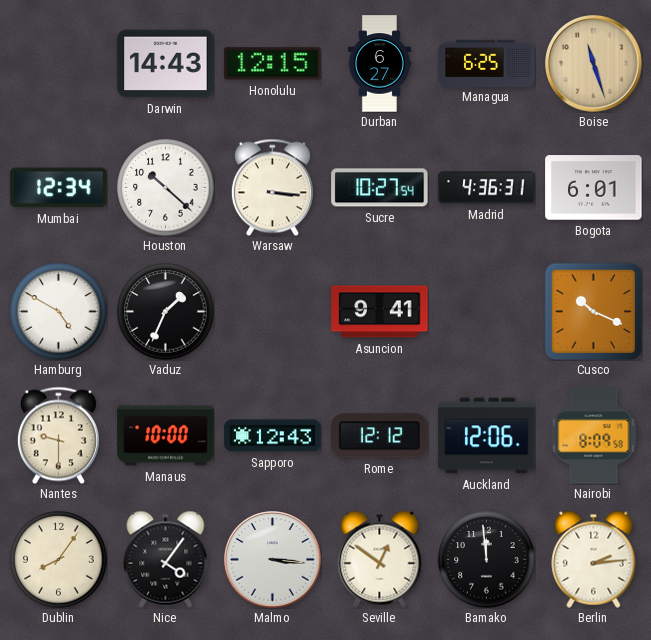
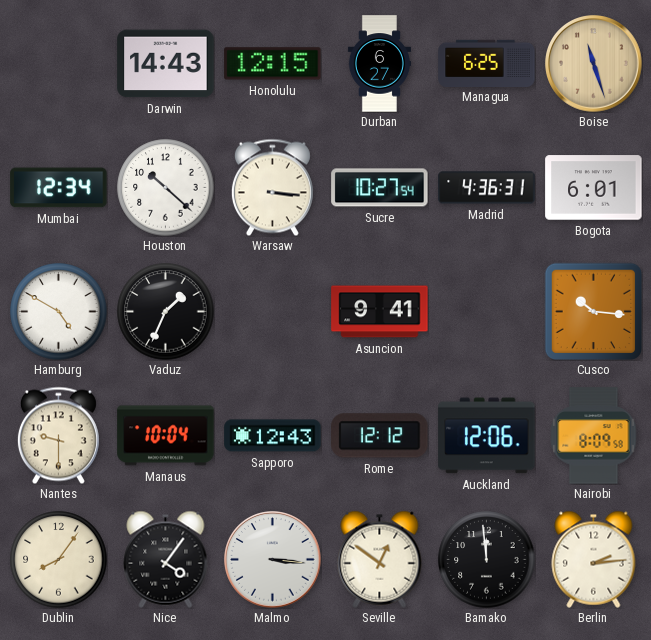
Cusco: 10:19 -> 10:16 (593, 311)
Manaus: 10:00 -> 10:04 (166, 436)
